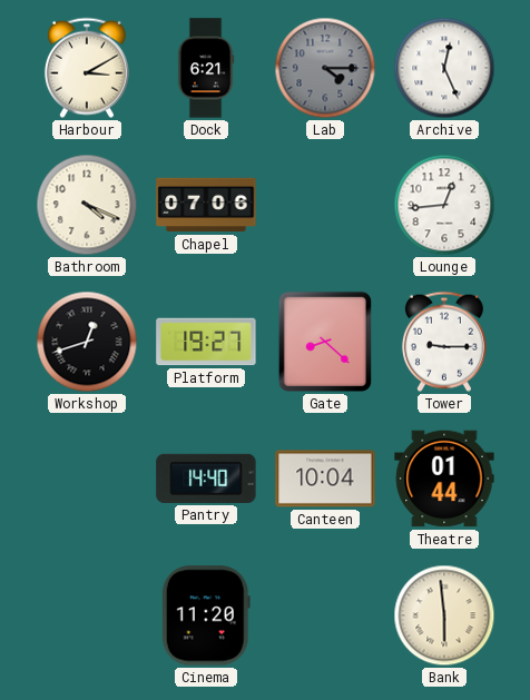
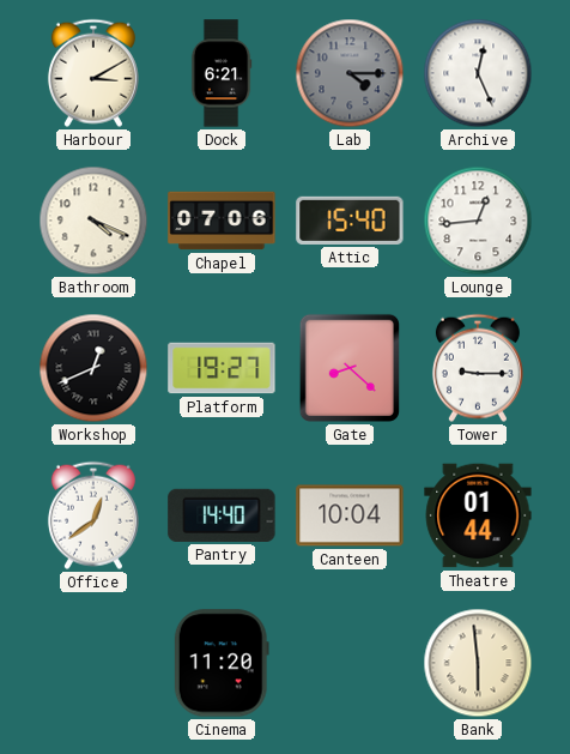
Attic: none -> 15:40 (350, 221)
Workshop: 12:42 -> 12:41 (93, 368)
Office: none -> 12:39 (93, 515)
